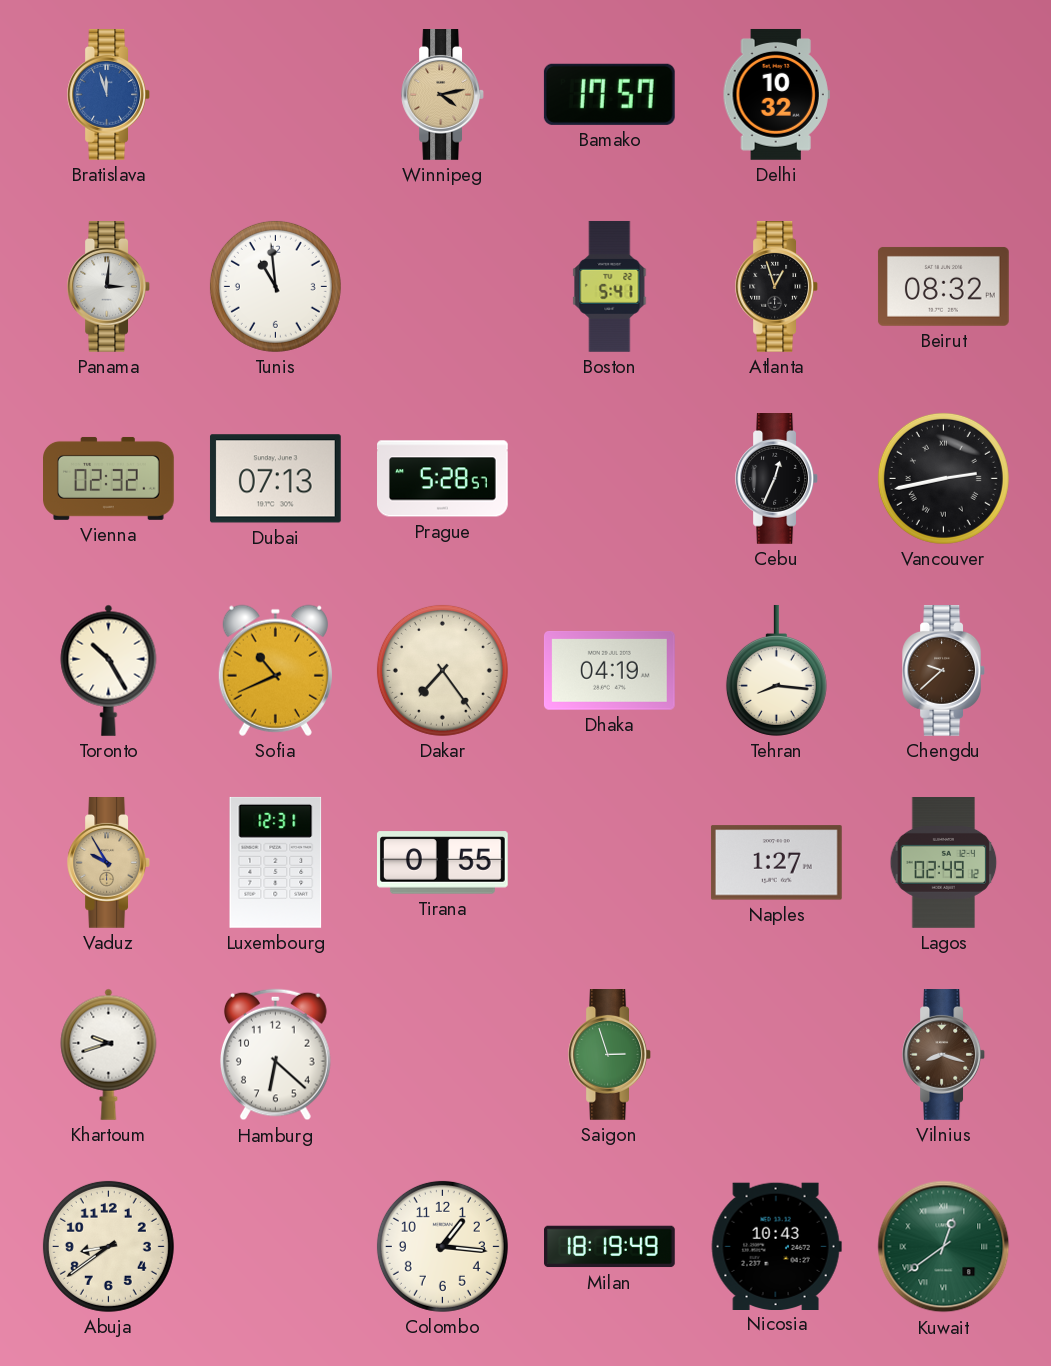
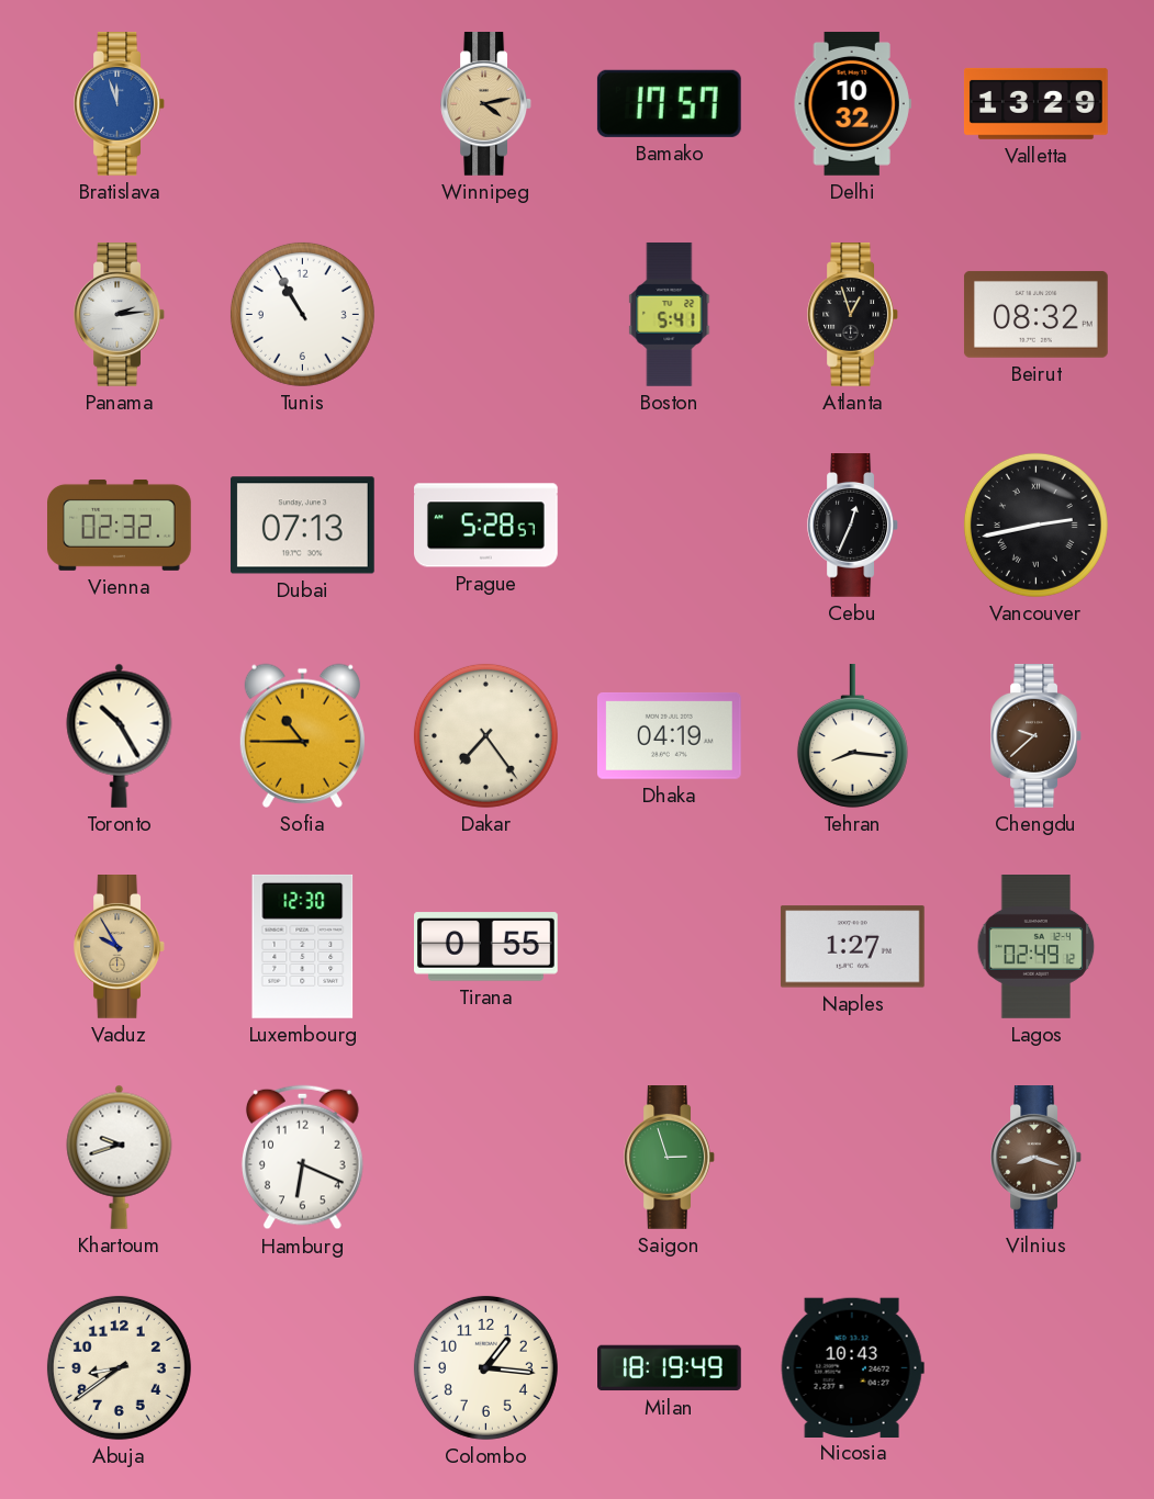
Valletta: none -> 13:29 (1035, 103)
Panama: 3:01 -> 2:14 (119, 315)
Tunis: 10:59 -> 10:55 (302, 314)
Sofia: 10:41 -> 10:45 (302, 735)
Luxembourg: 12:31 -> 12:30 (303, 946)
Hamburg: 6:22 -> 6:19 (303, 1158)
Kuwait: 12:39 -> none (944, 1247)
